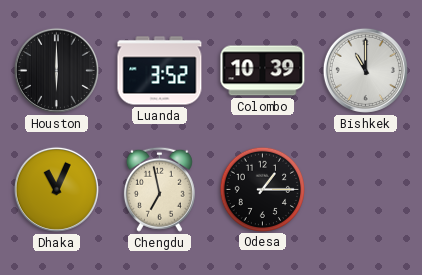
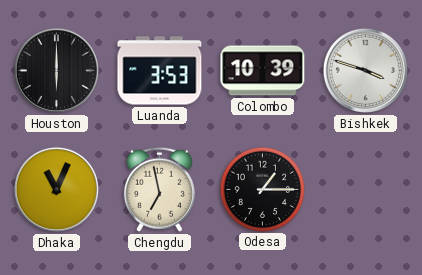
Luanda: 3:52 -> 3:53 (160, 71)
Bishkek: 11:00 -> 3:48 (365, 70)
